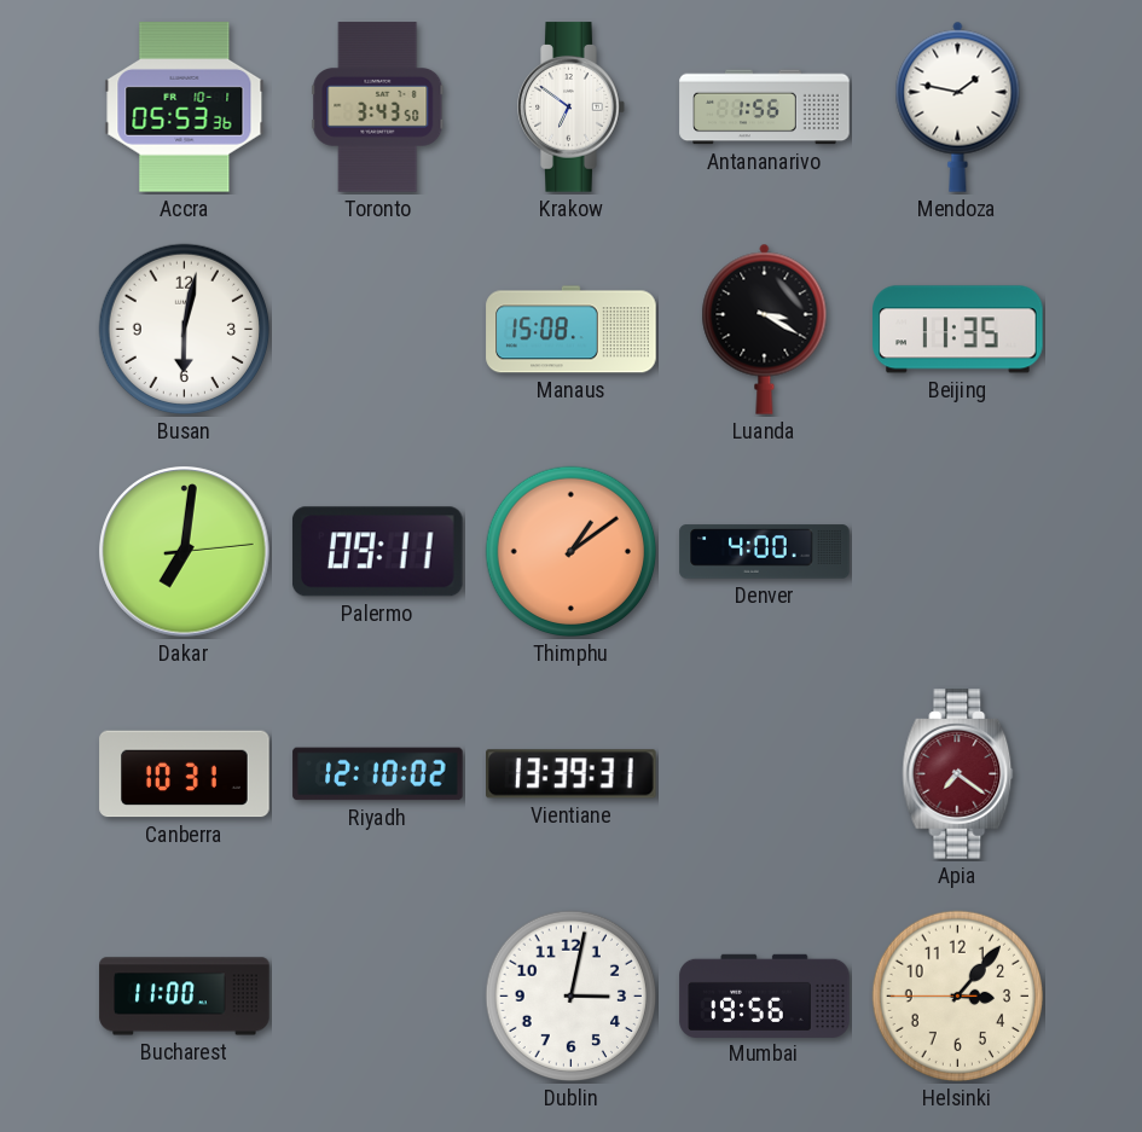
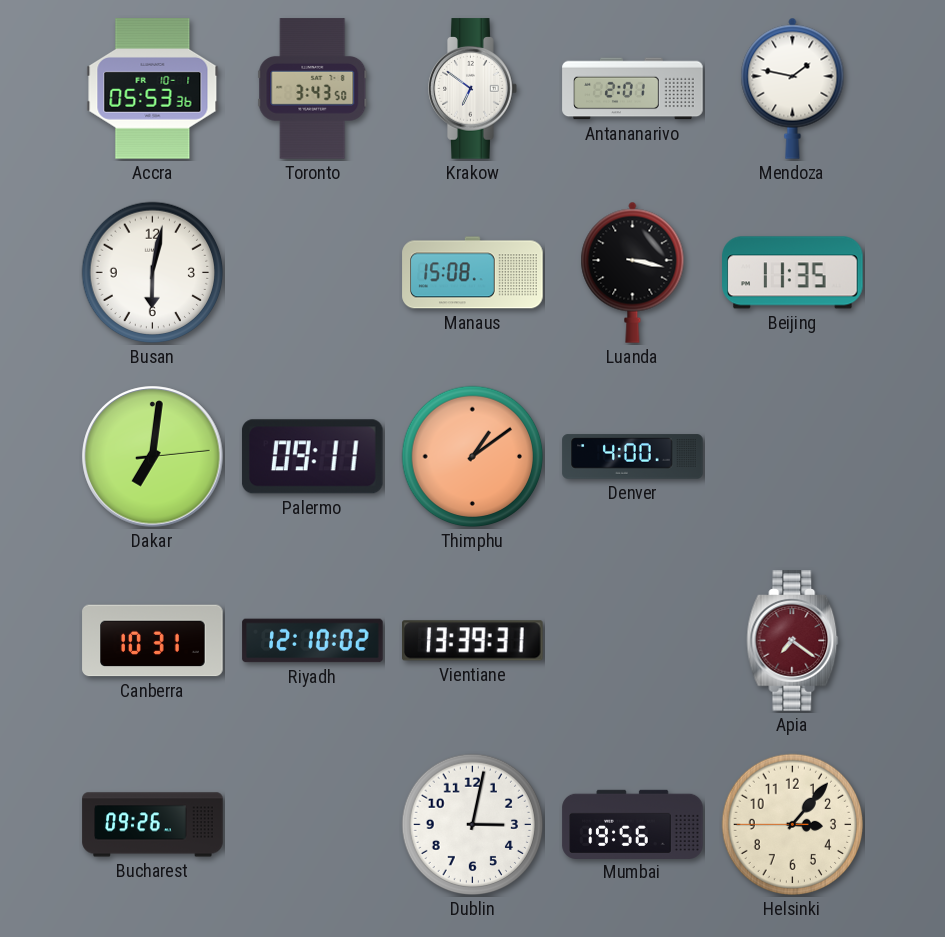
Antananarivo: 1:56 -> 2:01 (633, 89)
Luanda: 3:20 -> 3:17 (633, 272)
Bucharest: 11:00 -> 09:26 (153, 825)
